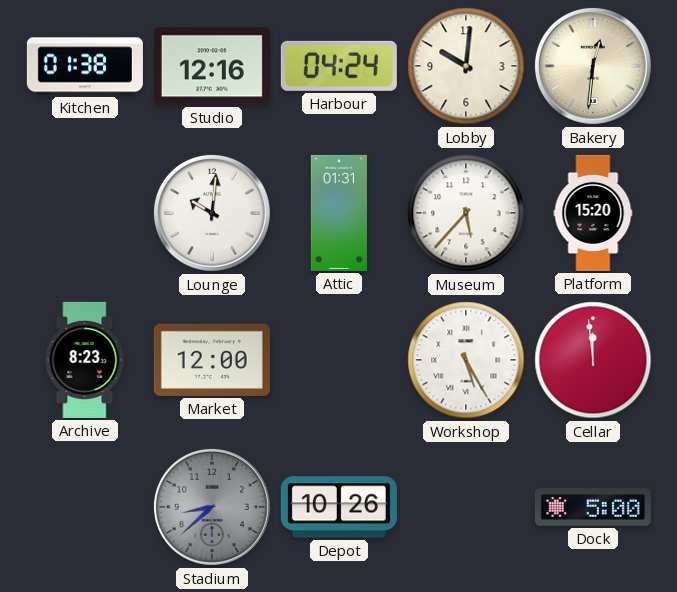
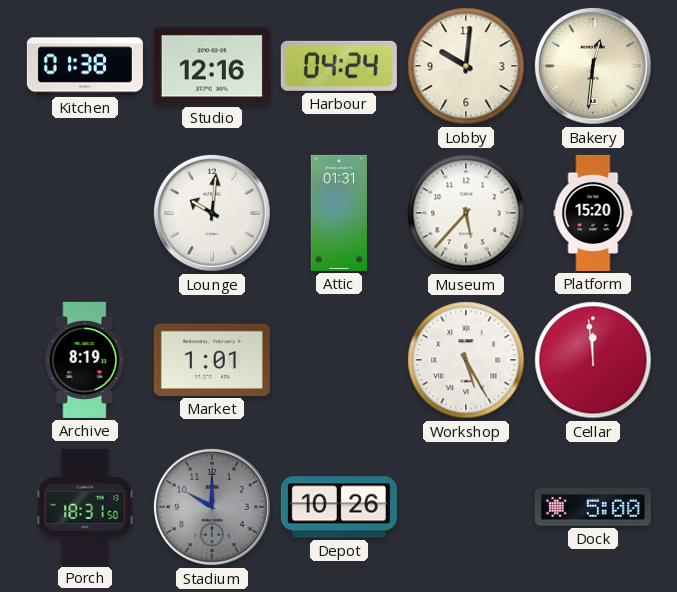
Archive: 8:23 -> 8:19 (85, 360)
Market: 12:00 -> 1:01 (212, 360)
Porch: none -> 18:31 (85, 507)
Stadium: 8:38 -> 10:00 (212, 507)
